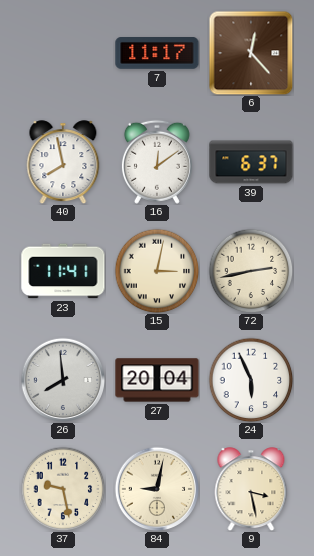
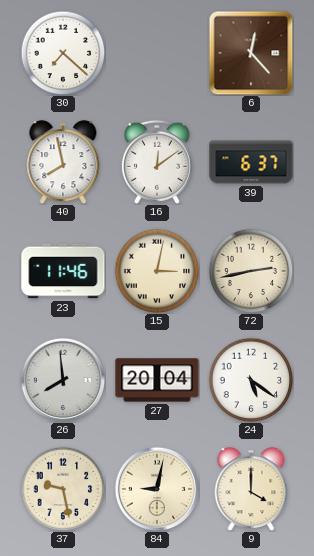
30: none -> 7:22 (63, 53)
7: 11:17 -> none (157, 54)
23: 11:41 -> 11:46 (63, 271)
24: 5:56 -> 5:21 (251, 380)
9: 3:28 -> 4:00 (251, 489)
